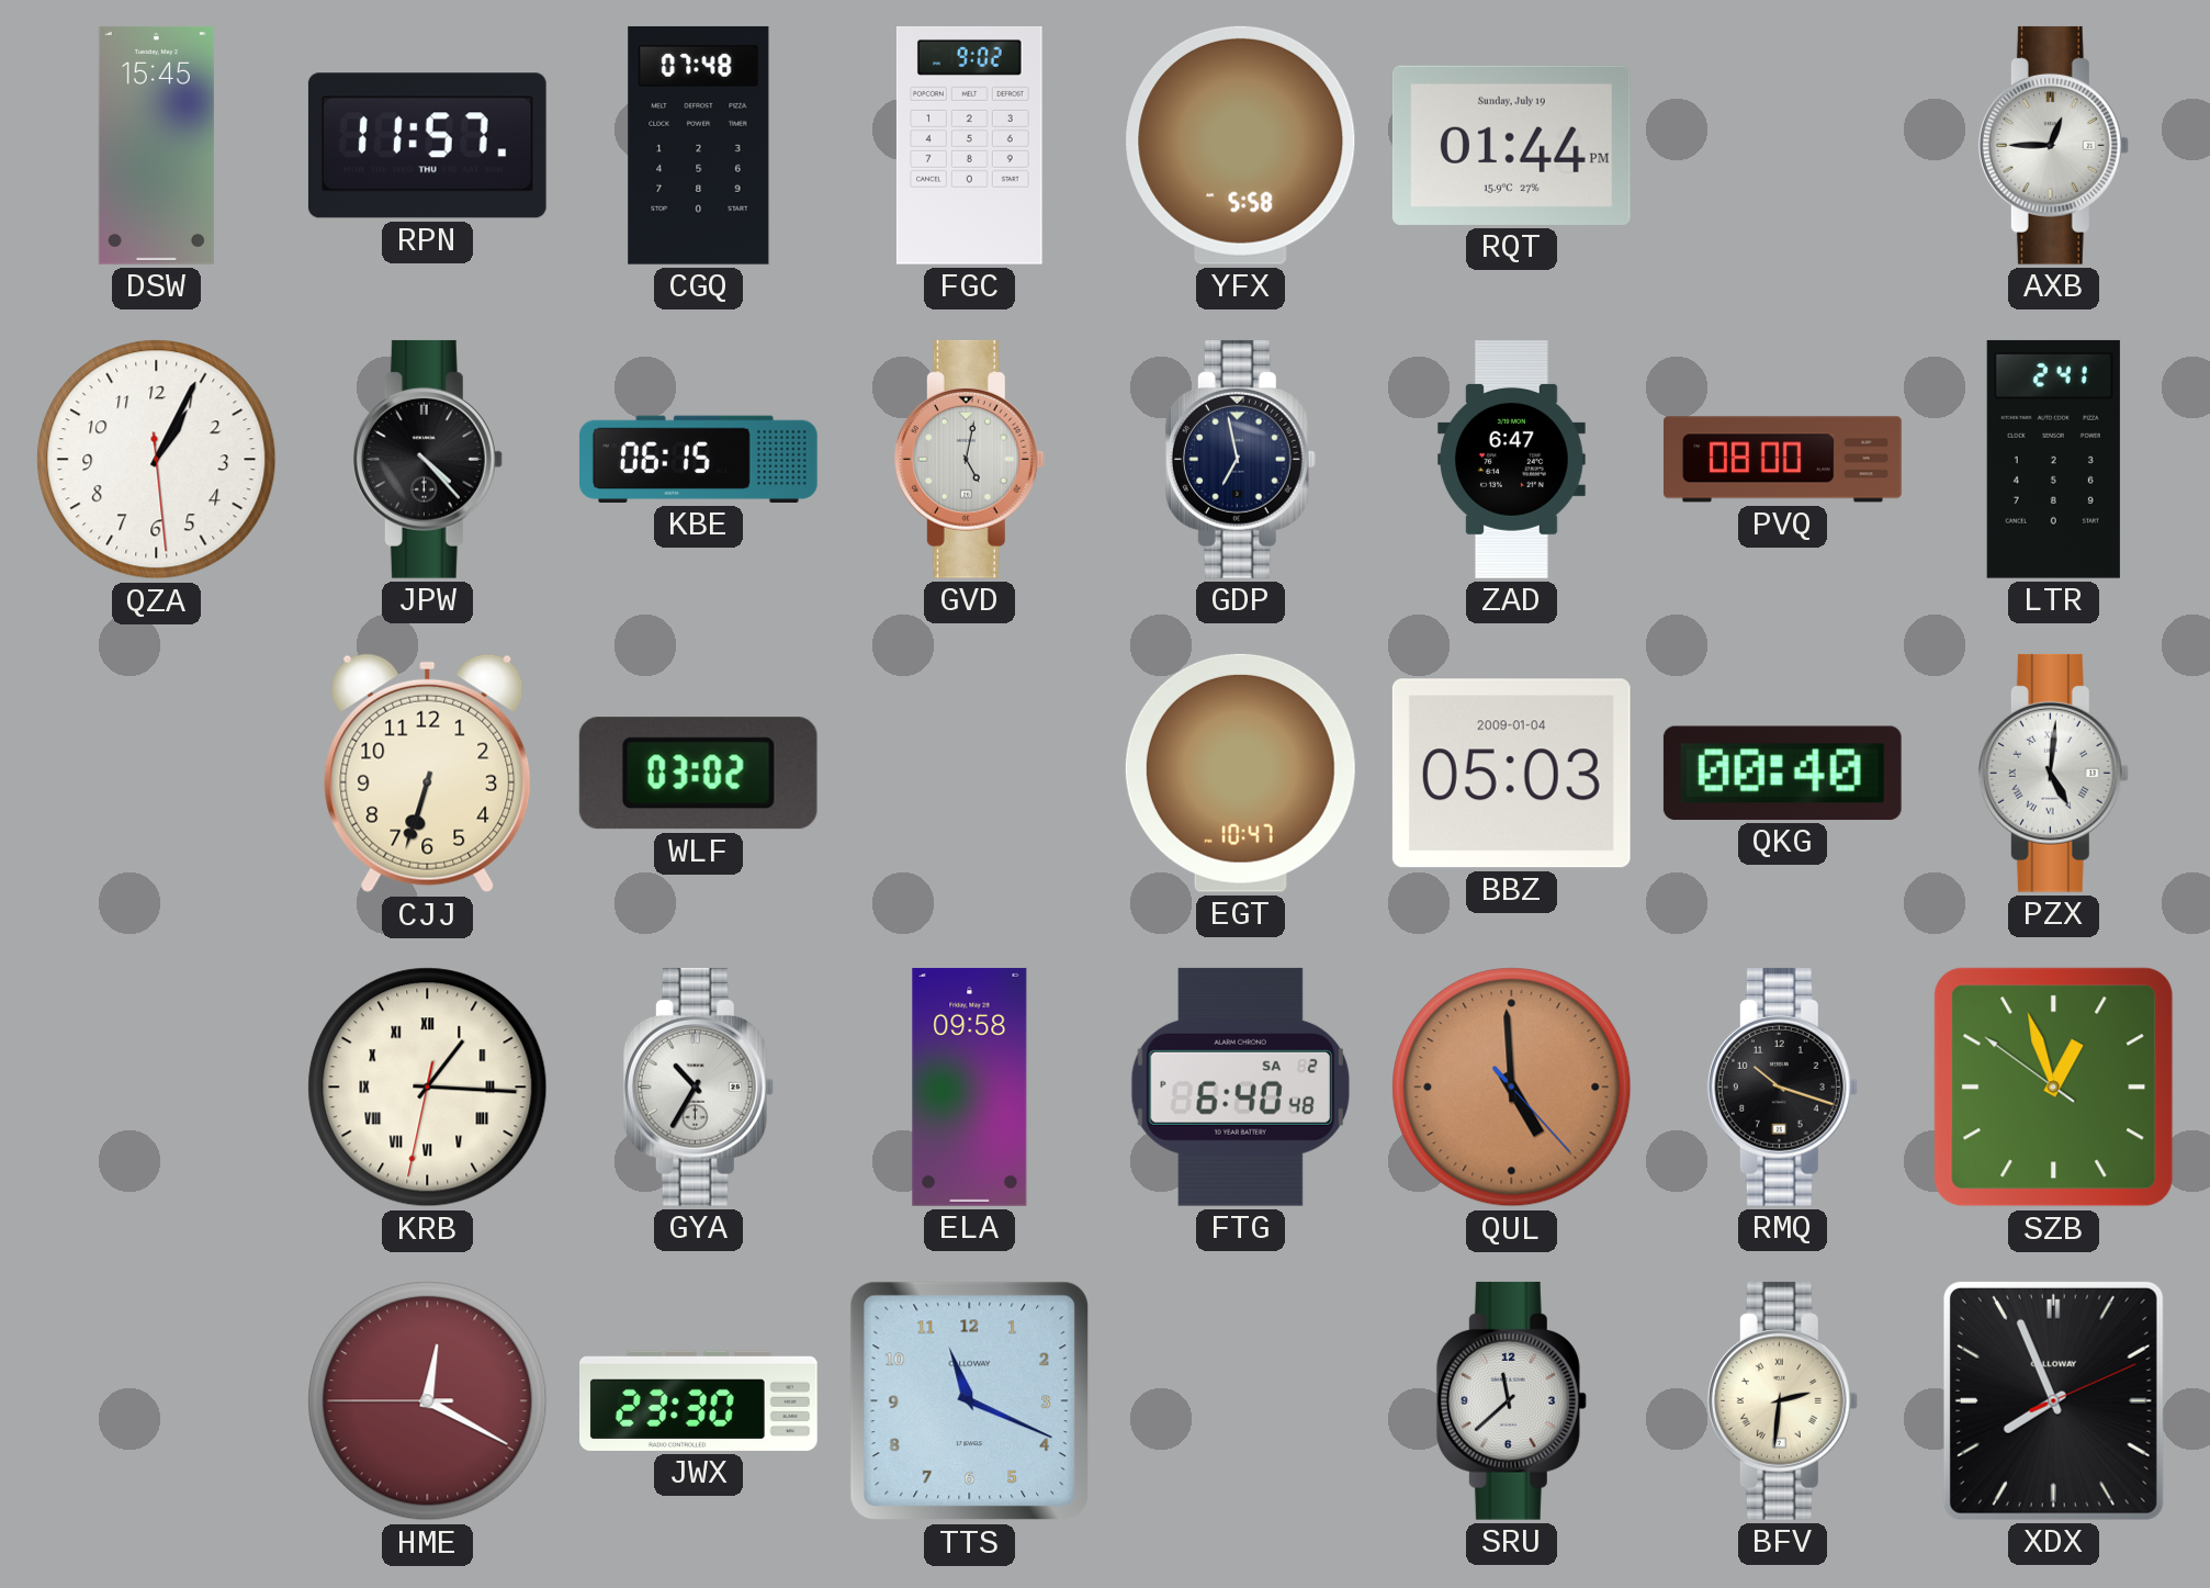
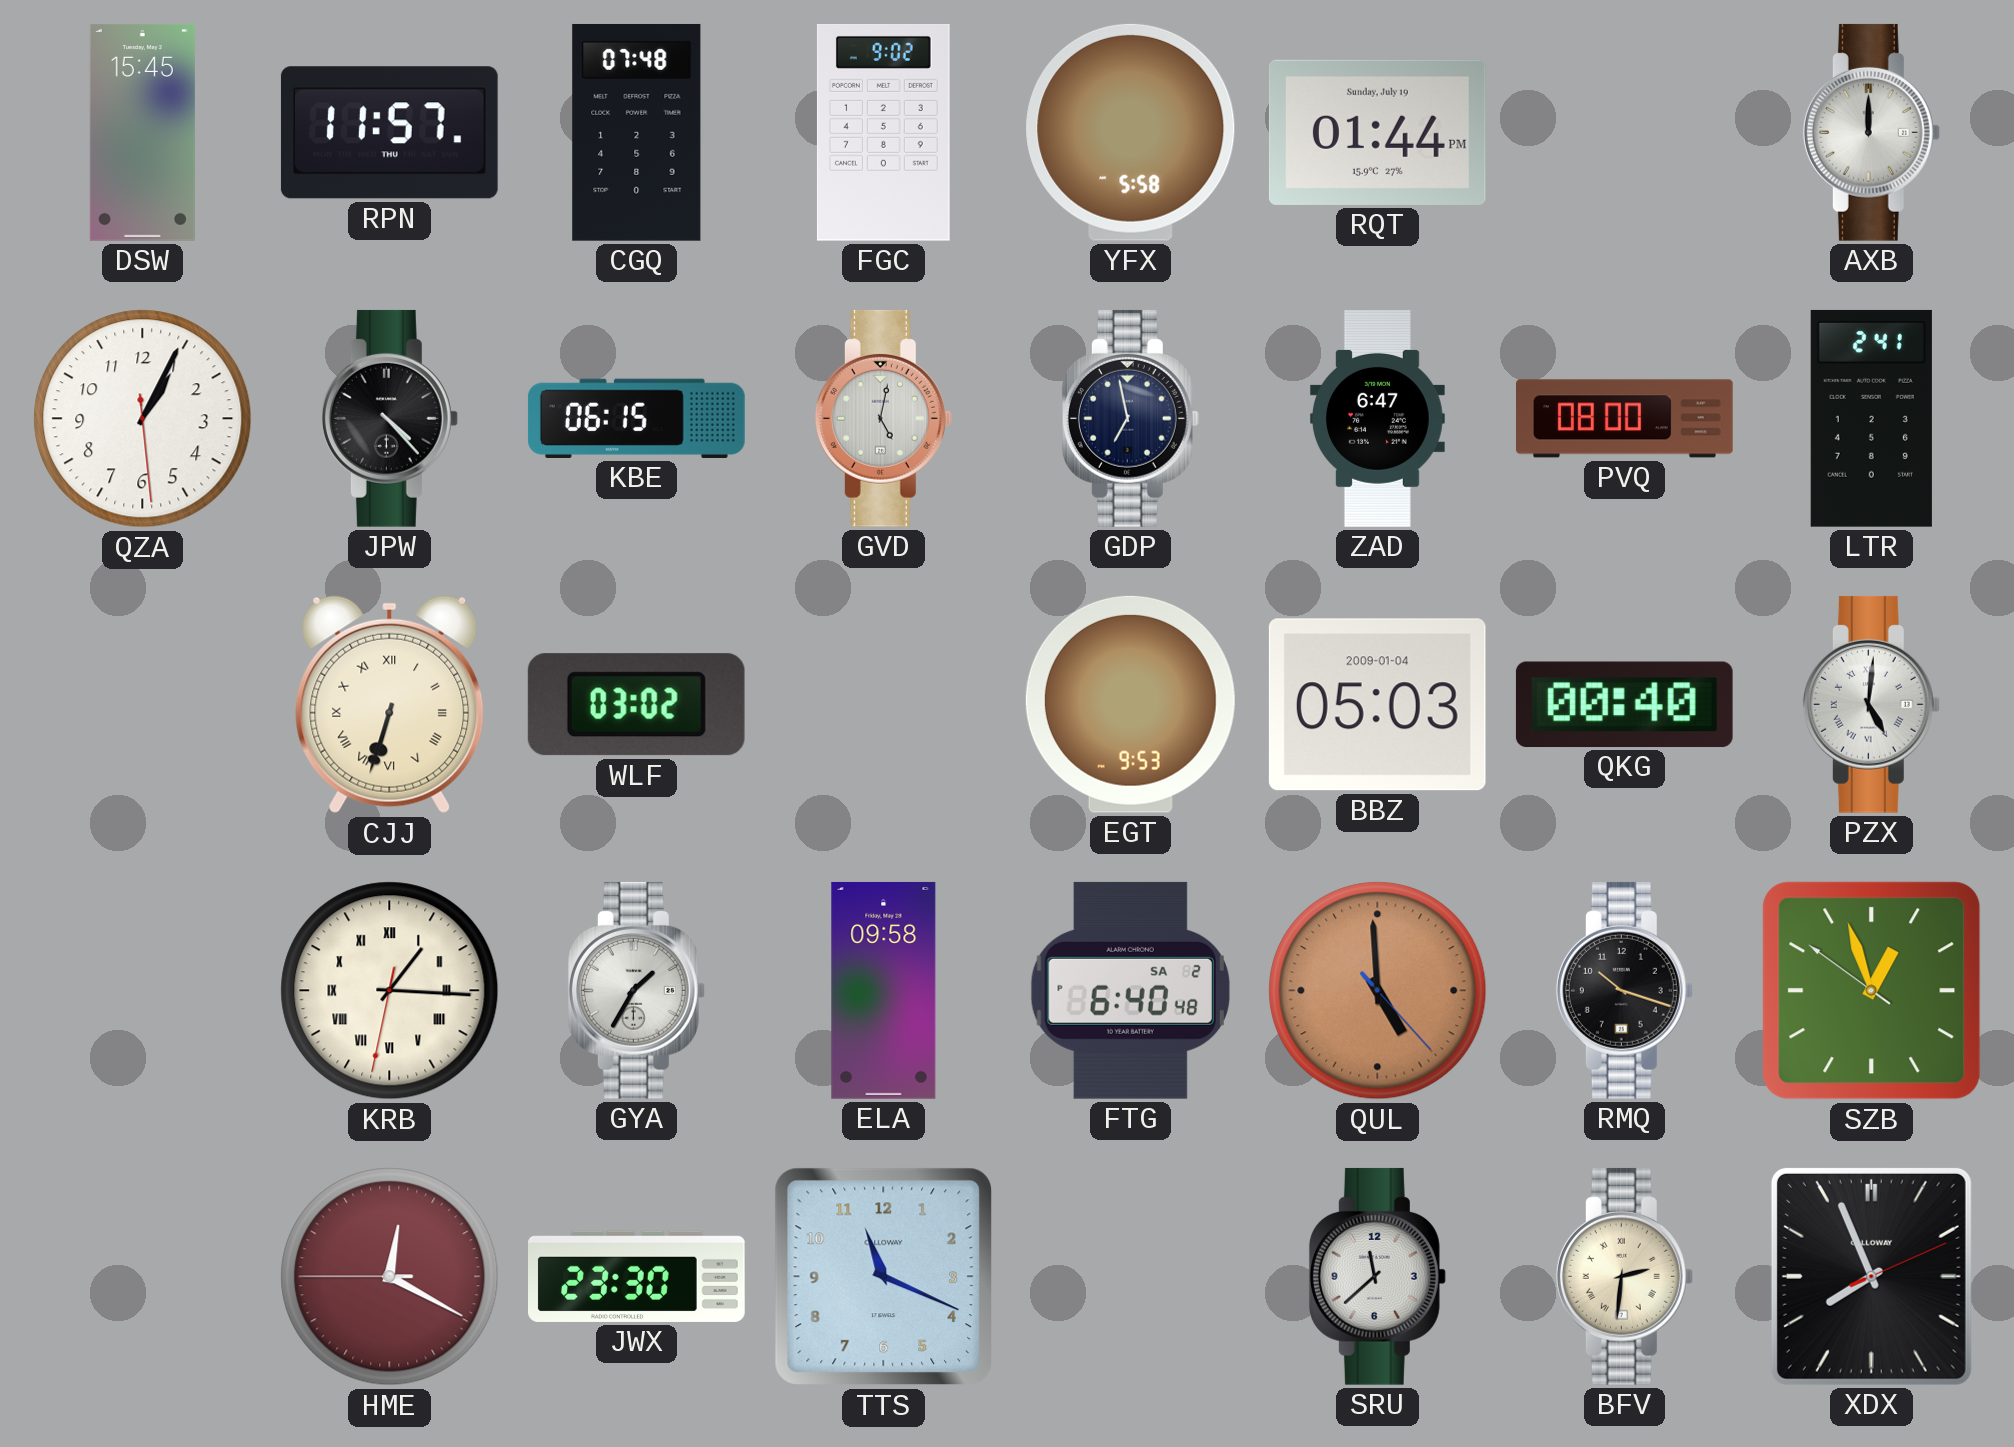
AXB: 12:45 -> 12:00 (1871, 132)
CJJ numerals: Arabic -> Roman (390, 705)
EGT: 10:47 -> 9:53 (1130, 704)
GYA: 10:35 -> 1:35 (636, 990)
